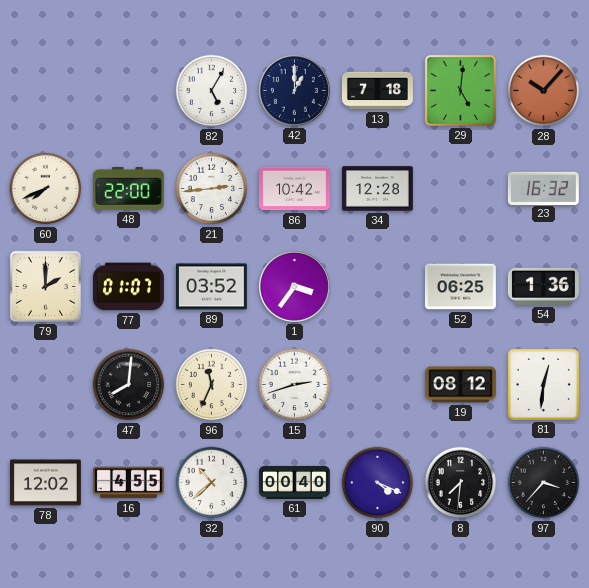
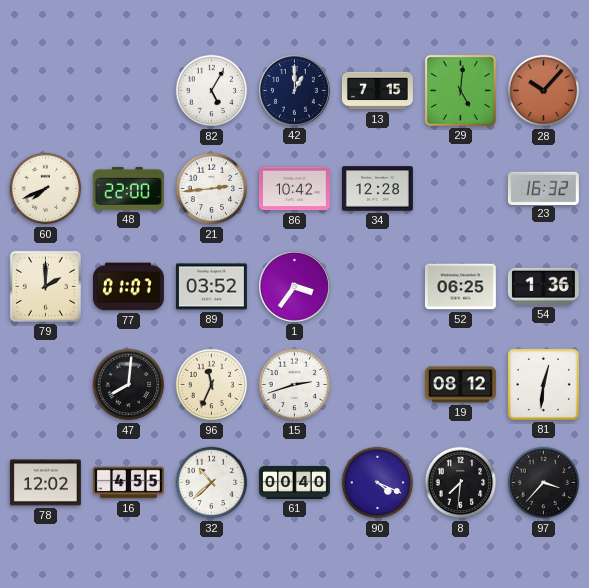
13: 7:18 -> 7:15 (377, 91)
